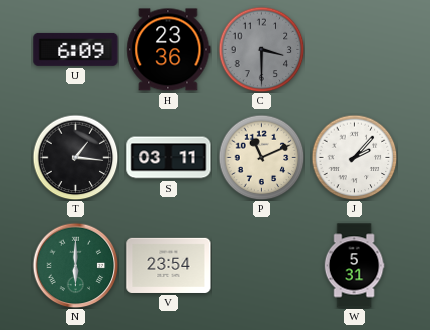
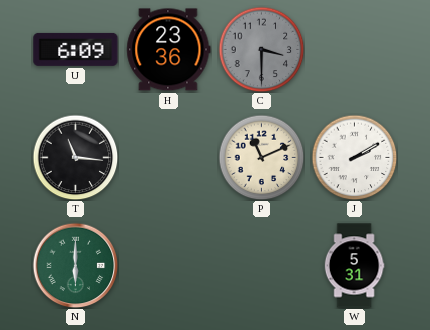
T: 1:16 -> 11:16 (75, 157)
S: 03:11 -> none (169, 158)
J: 2:07 -> 2:10 (354, 157)
V: 23:54 -> none (169, 265)
